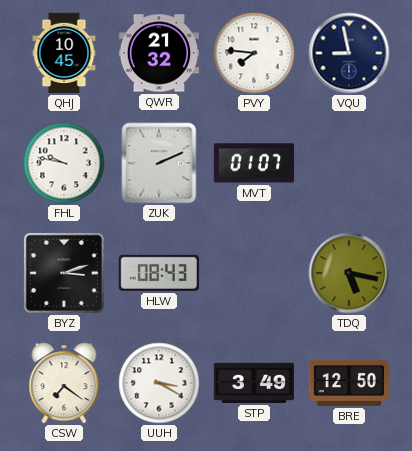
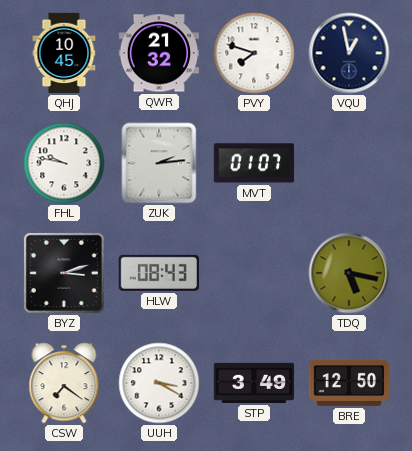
PVY: 7:46 -> 7:48 (254, 53)
VQU: 8:58 -> 12:58 (349, 53)
ZUK: 2:11 -> 2:14 (159, 163)
